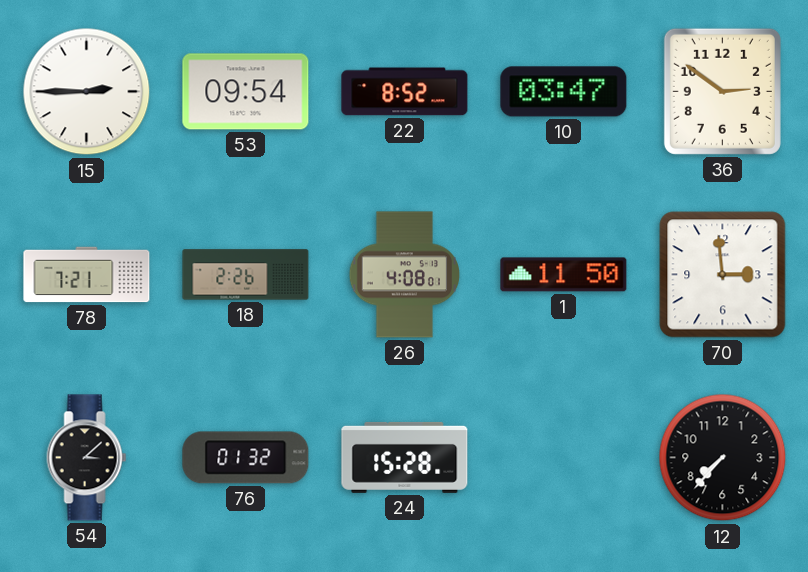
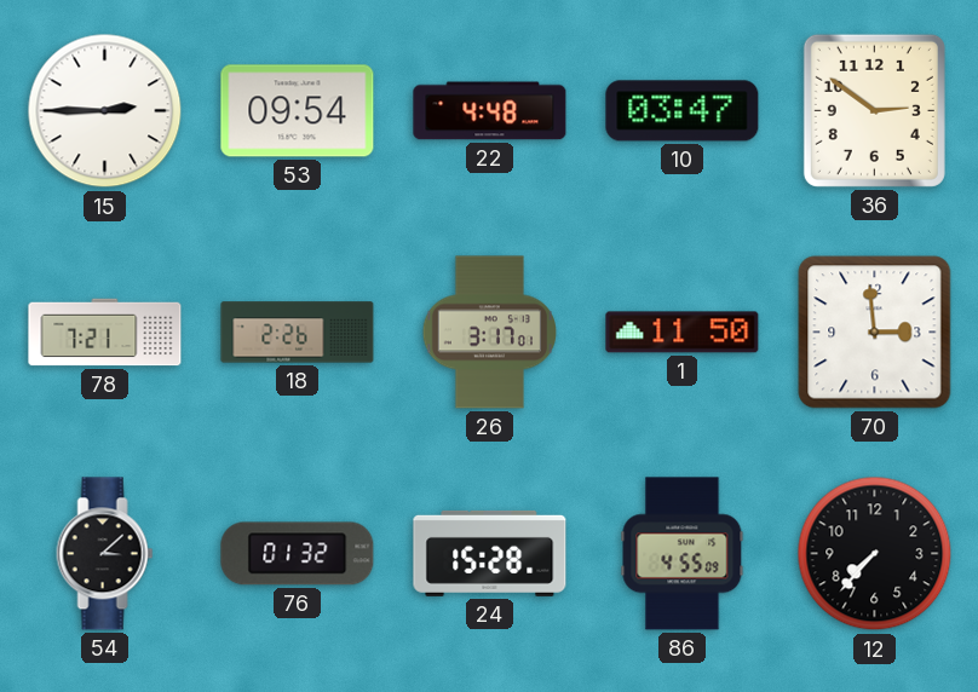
22: 8:52 -> 4:48 (490, 111)
26: 4:08 -> 3:17 (489, 333)
86: none -> 4:55 (683, 554)
